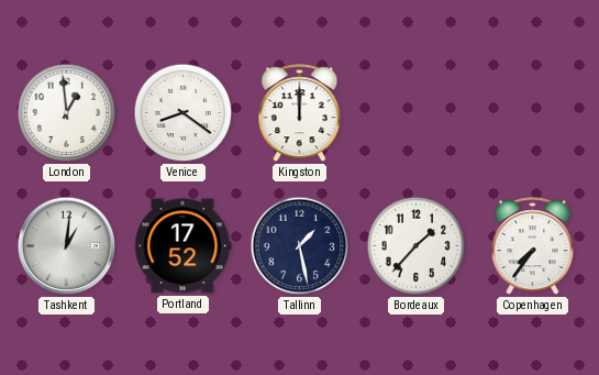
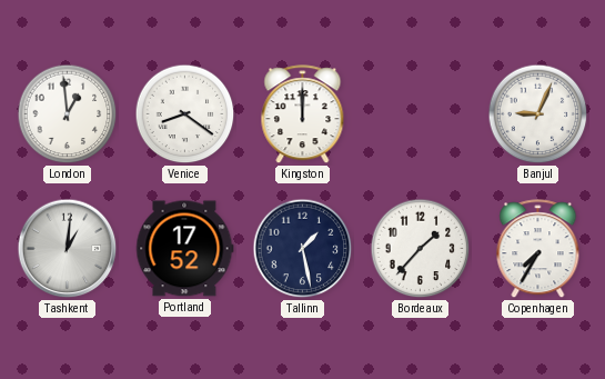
Banjul: none -> 9:04 (538, 114)
Copenhagen: 7:36 -> 7:35 (538, 249)
